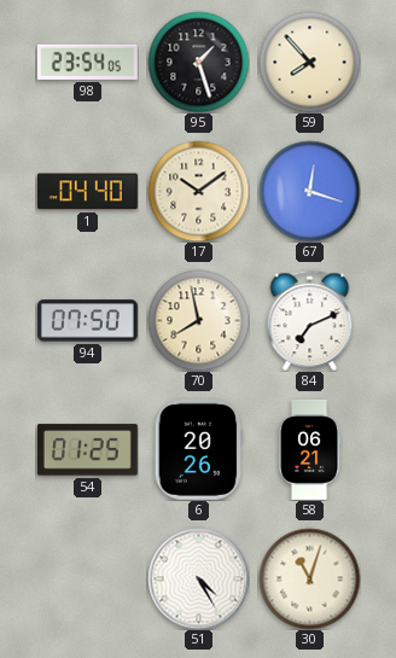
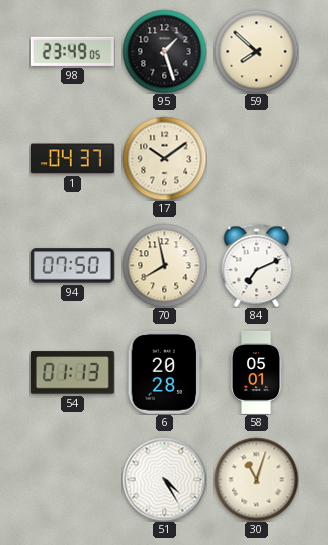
98: 23:54 -> 23:49 (72, 51)
59: 7:53 -> 7:52 (256, 51)
1: 04:40 -> 04:37 (72, 159)
67: 12:18 -> none (309, 191)
54: 01:25 -> 01:13 (72, 373)
6: 20:26 -> 20:28 (165, 372)
58: 06:21 -> 05:01 (256, 372)
